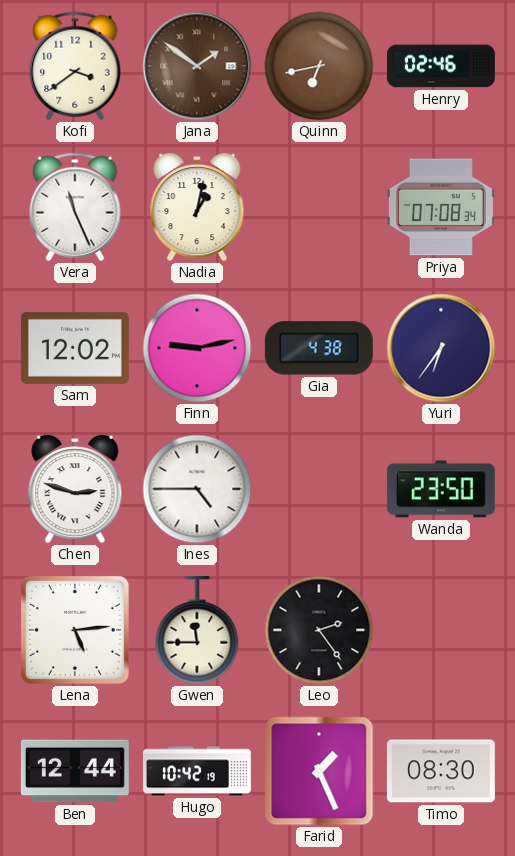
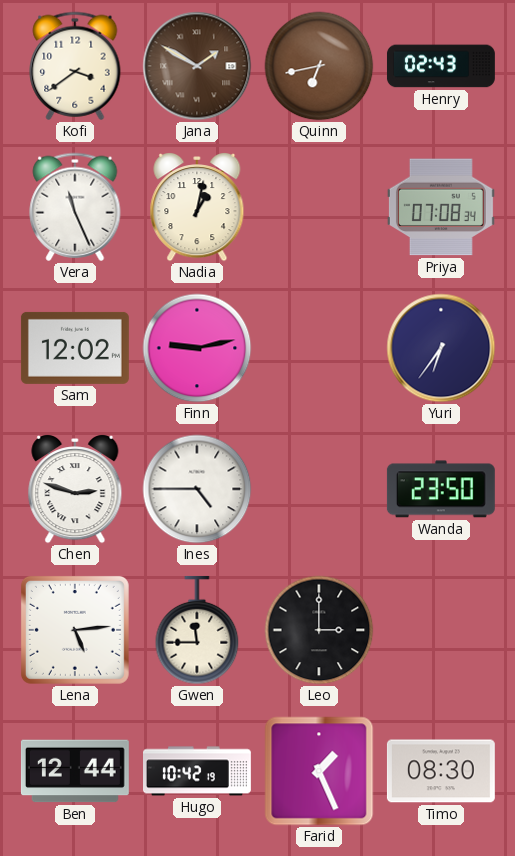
Jana: 1:51 -> 1:50 (197, 66)
Henry: 02:46 -> 02:43 (441, 66)
Gia: 4:38 -> none (319, 348)
Leo: 2:24 -> 3:00 (319, 630)
